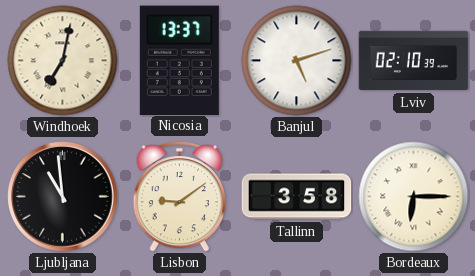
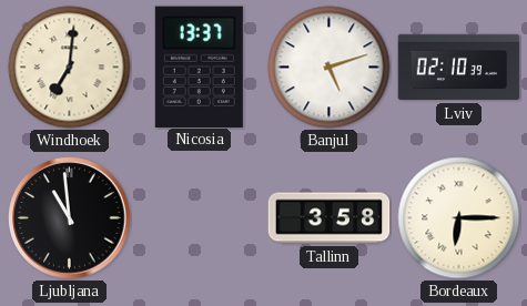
Windhoek: 7:02 -> 7:01 (70, 68)
Lisbon: 9:09 -> none (179, 197)
